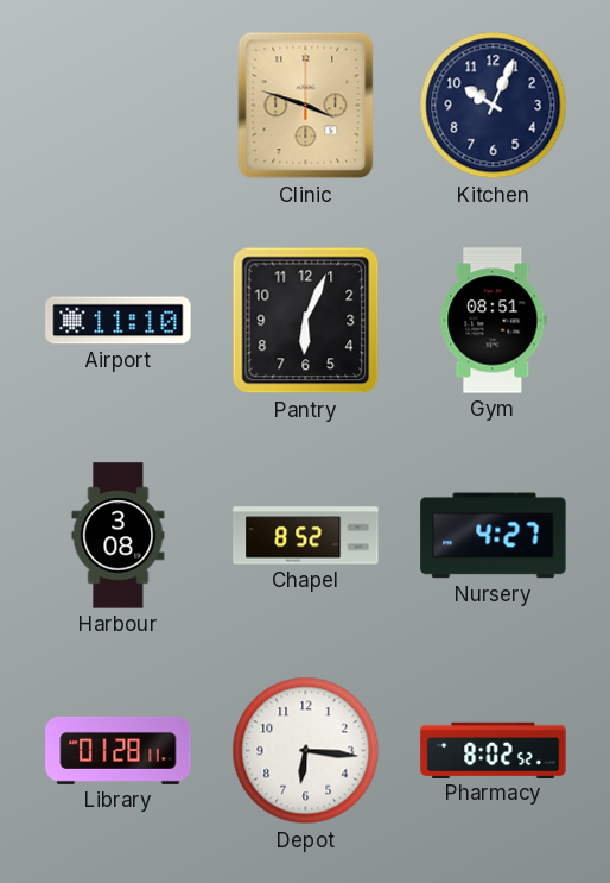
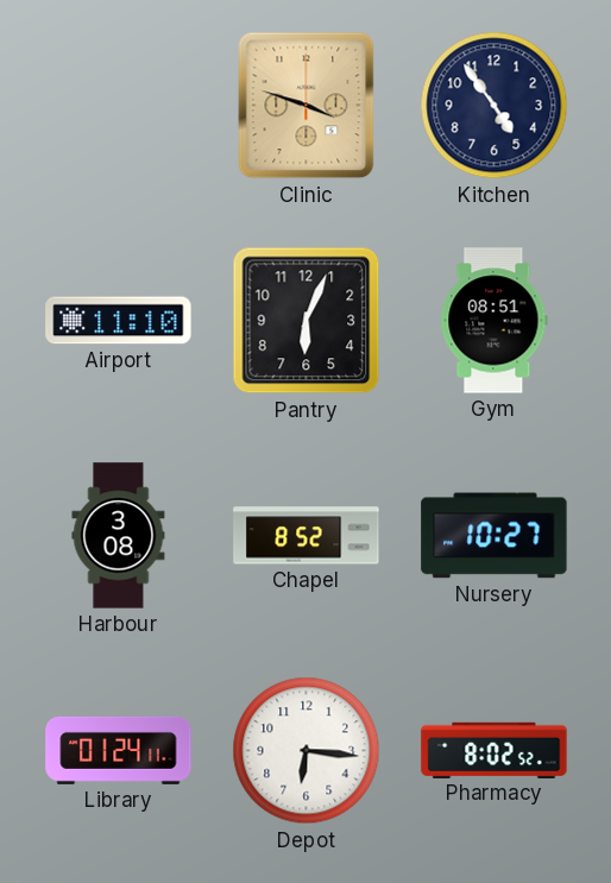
Kitchen: 10:04 -> 4:54 (495, 106)
Nursery: 4:27 -> 10:27 (495, 536)
Library: 01:28 -> 01:24 (119, 750)
